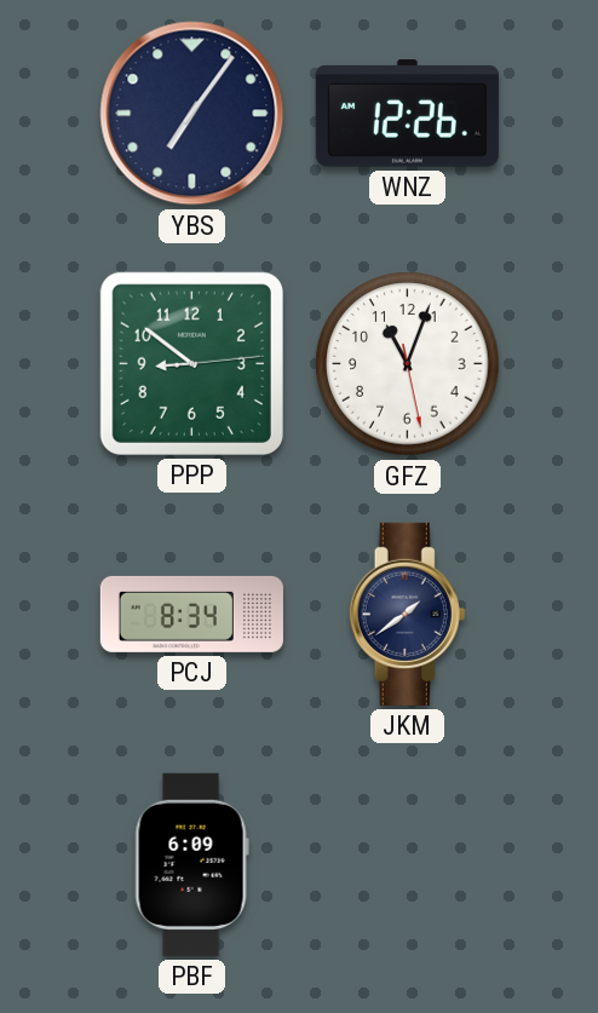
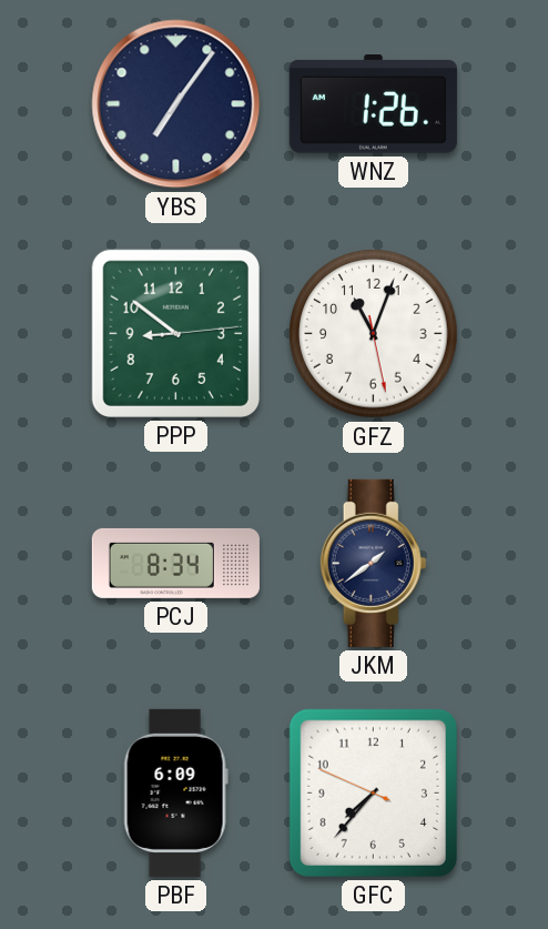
WNZ: 12:26 -> 1:26 (373, 104)
GFC: none -> 7:36 (373, 792)
